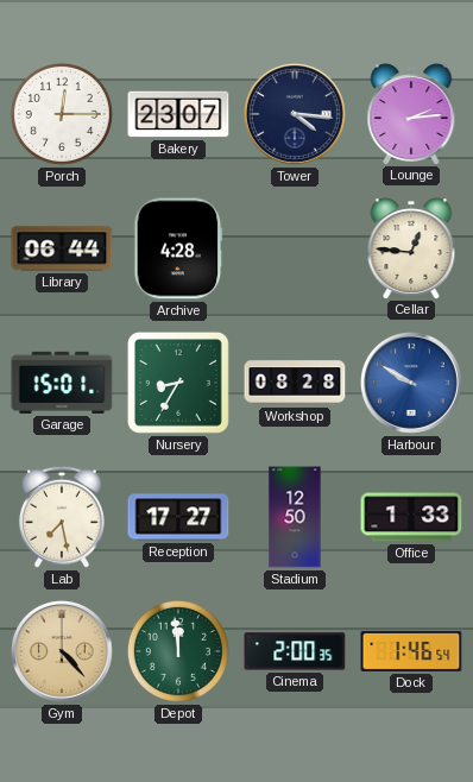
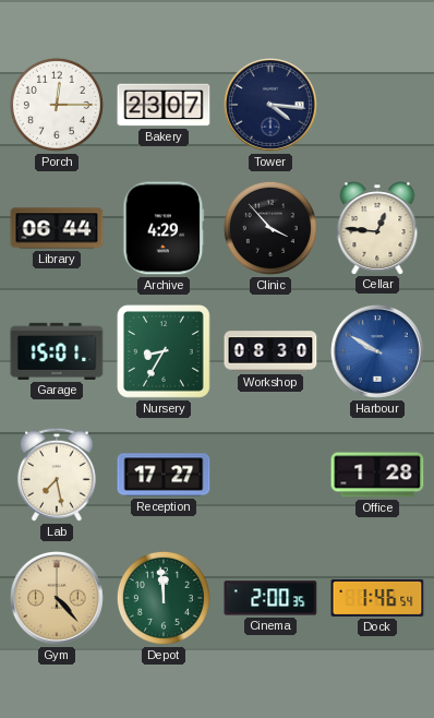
Lounge: 2:14 -> none (411, 114)
Archive: 4:28 -> 4:29 (164, 228)
Clinic: none -> 3:53 (270, 228)
Workshop: 08:28 -> 08:30 (270, 351)
Stadium: 12:50 -> none (295, 517)
Office: 1:33 -> 1:28 (377, 475)
